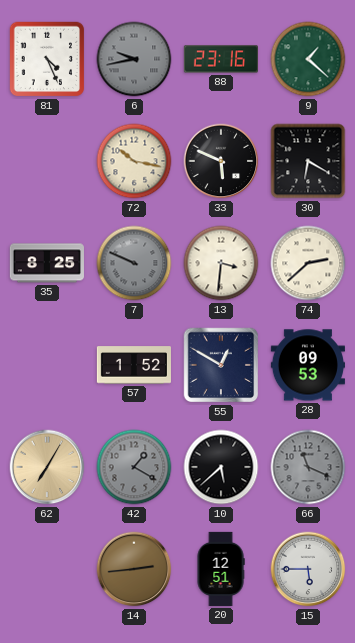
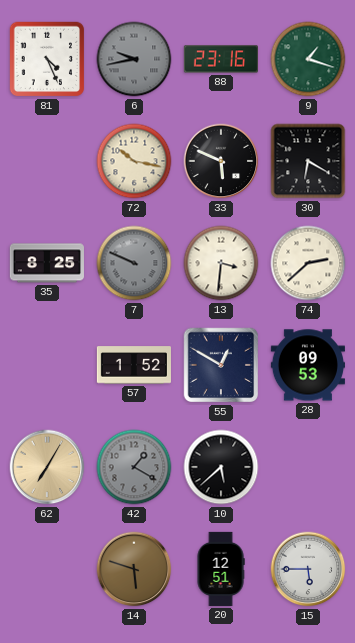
9: 1:22 -> 1:18 (308, 59)
66: 11:19 -> none (308, 467)
14: 2:44 -> 5:48 (134, 569)
